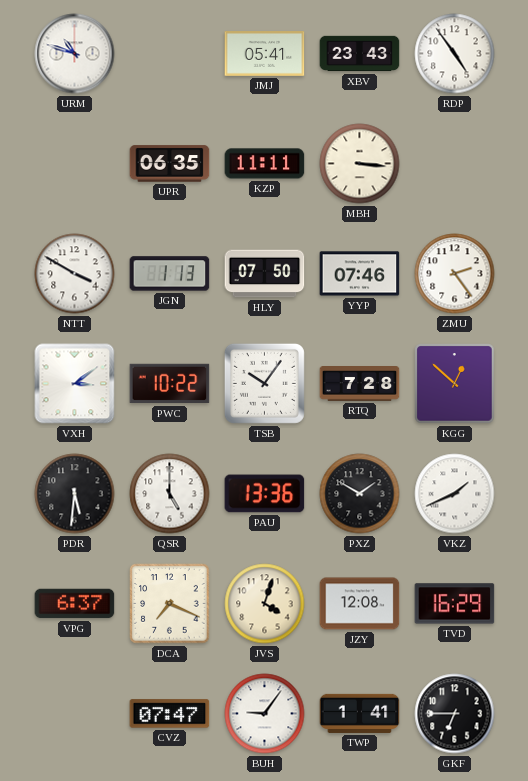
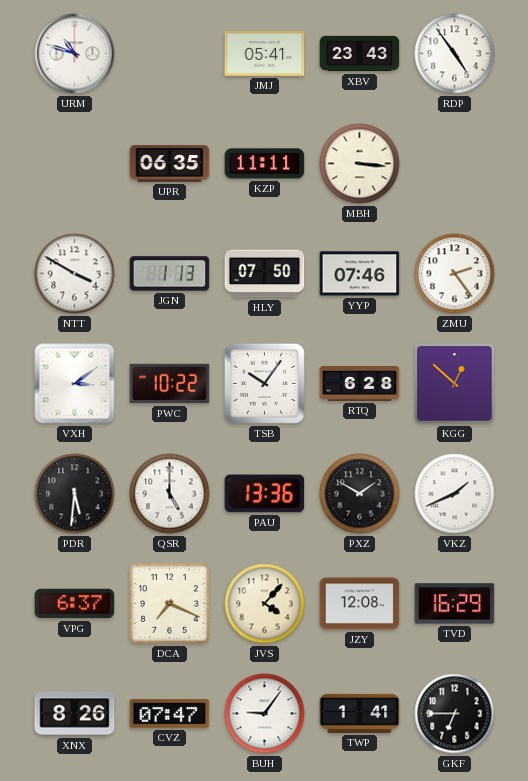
RTQ: 7:28 -> 6:28 (360, 384)
JVS: 4:03 -> 4:07 (265, 604)
XNX: none -> 8:26 (75, 714)
